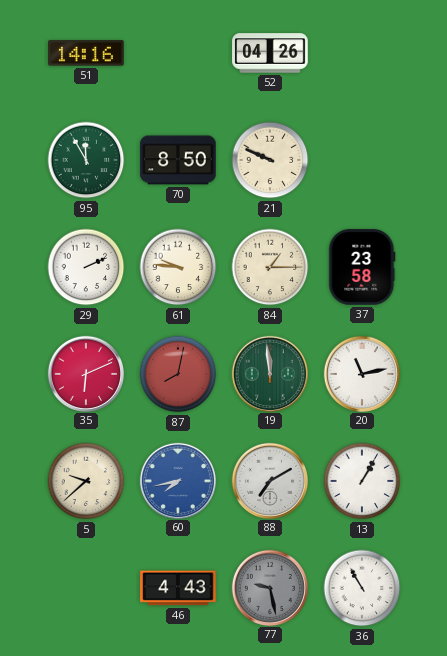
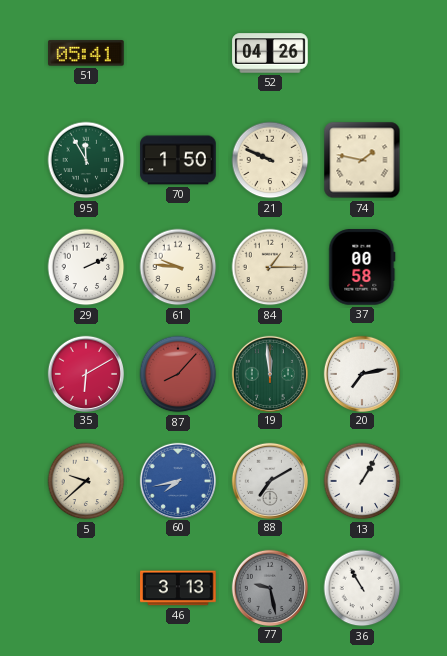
51: 14:16 -> 05:41 (86, 53)
70: 8:50 -> 1:50 (178, 160)
74: none -> 1:47 (362, 160)
37: 23:58 -> 00:58 (362, 267)
35: 6:11 -> 6:10 (85, 373)
87: 8:02 -> 8:07 (178, 374)
20: 11:13 -> 7:13 (361, 373)
46: 4:43 -> 3:13 (178, 588)
